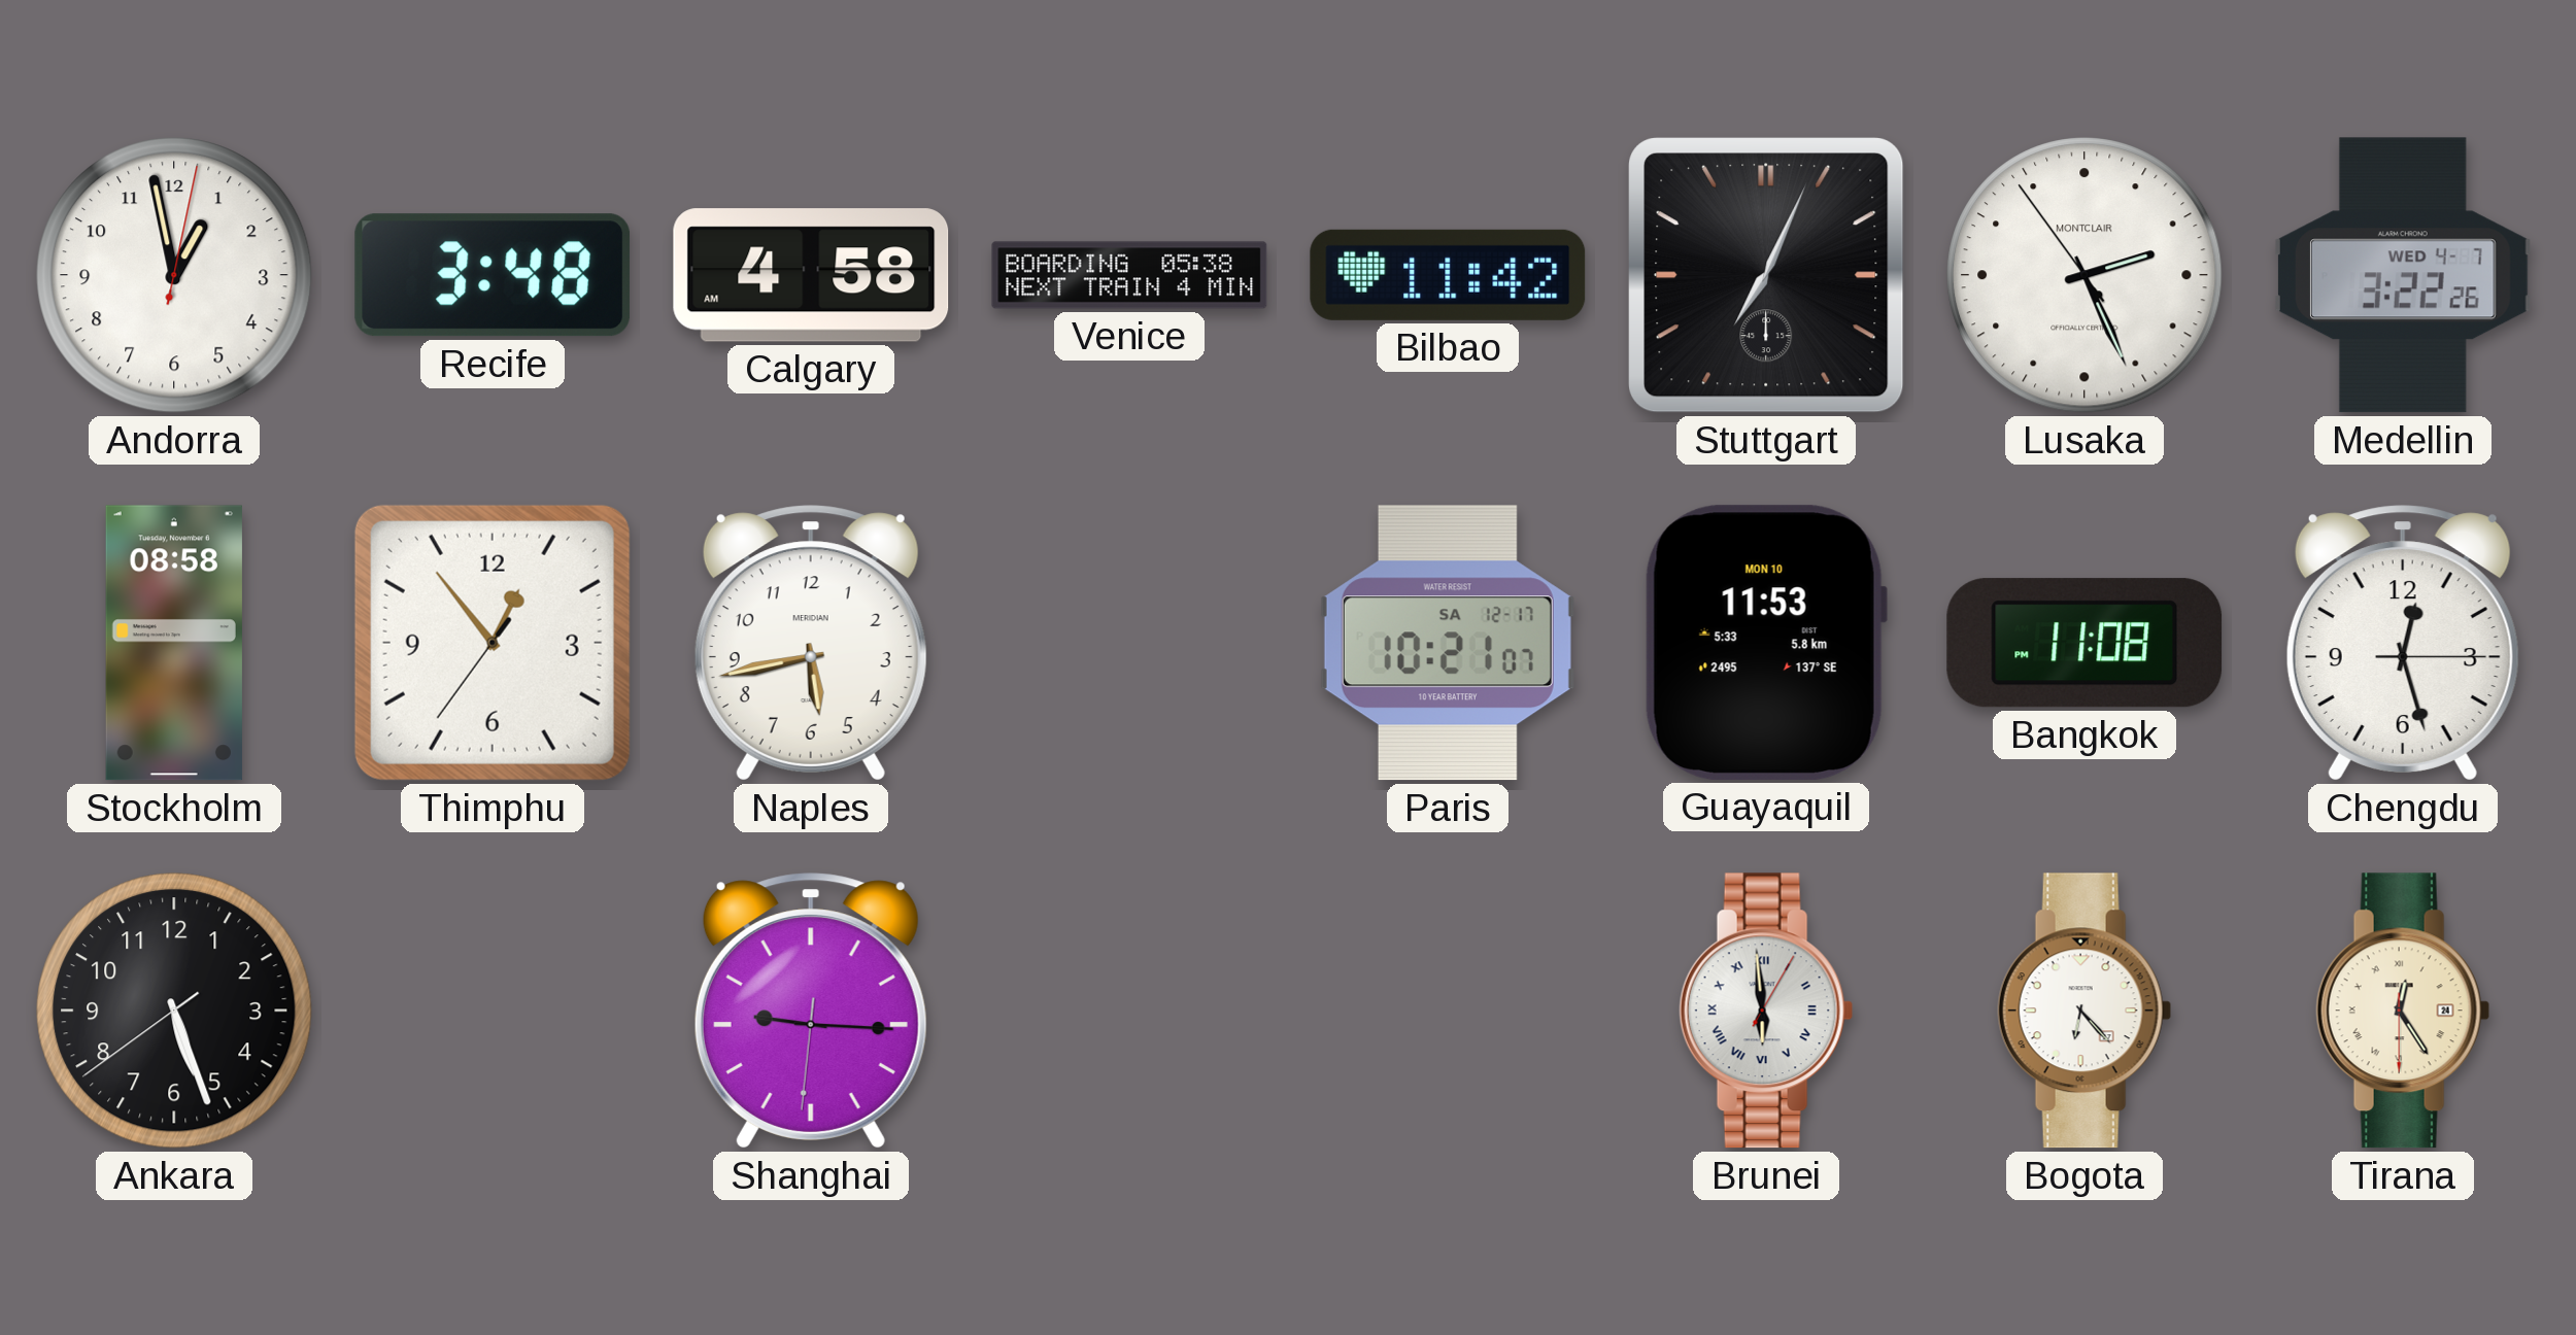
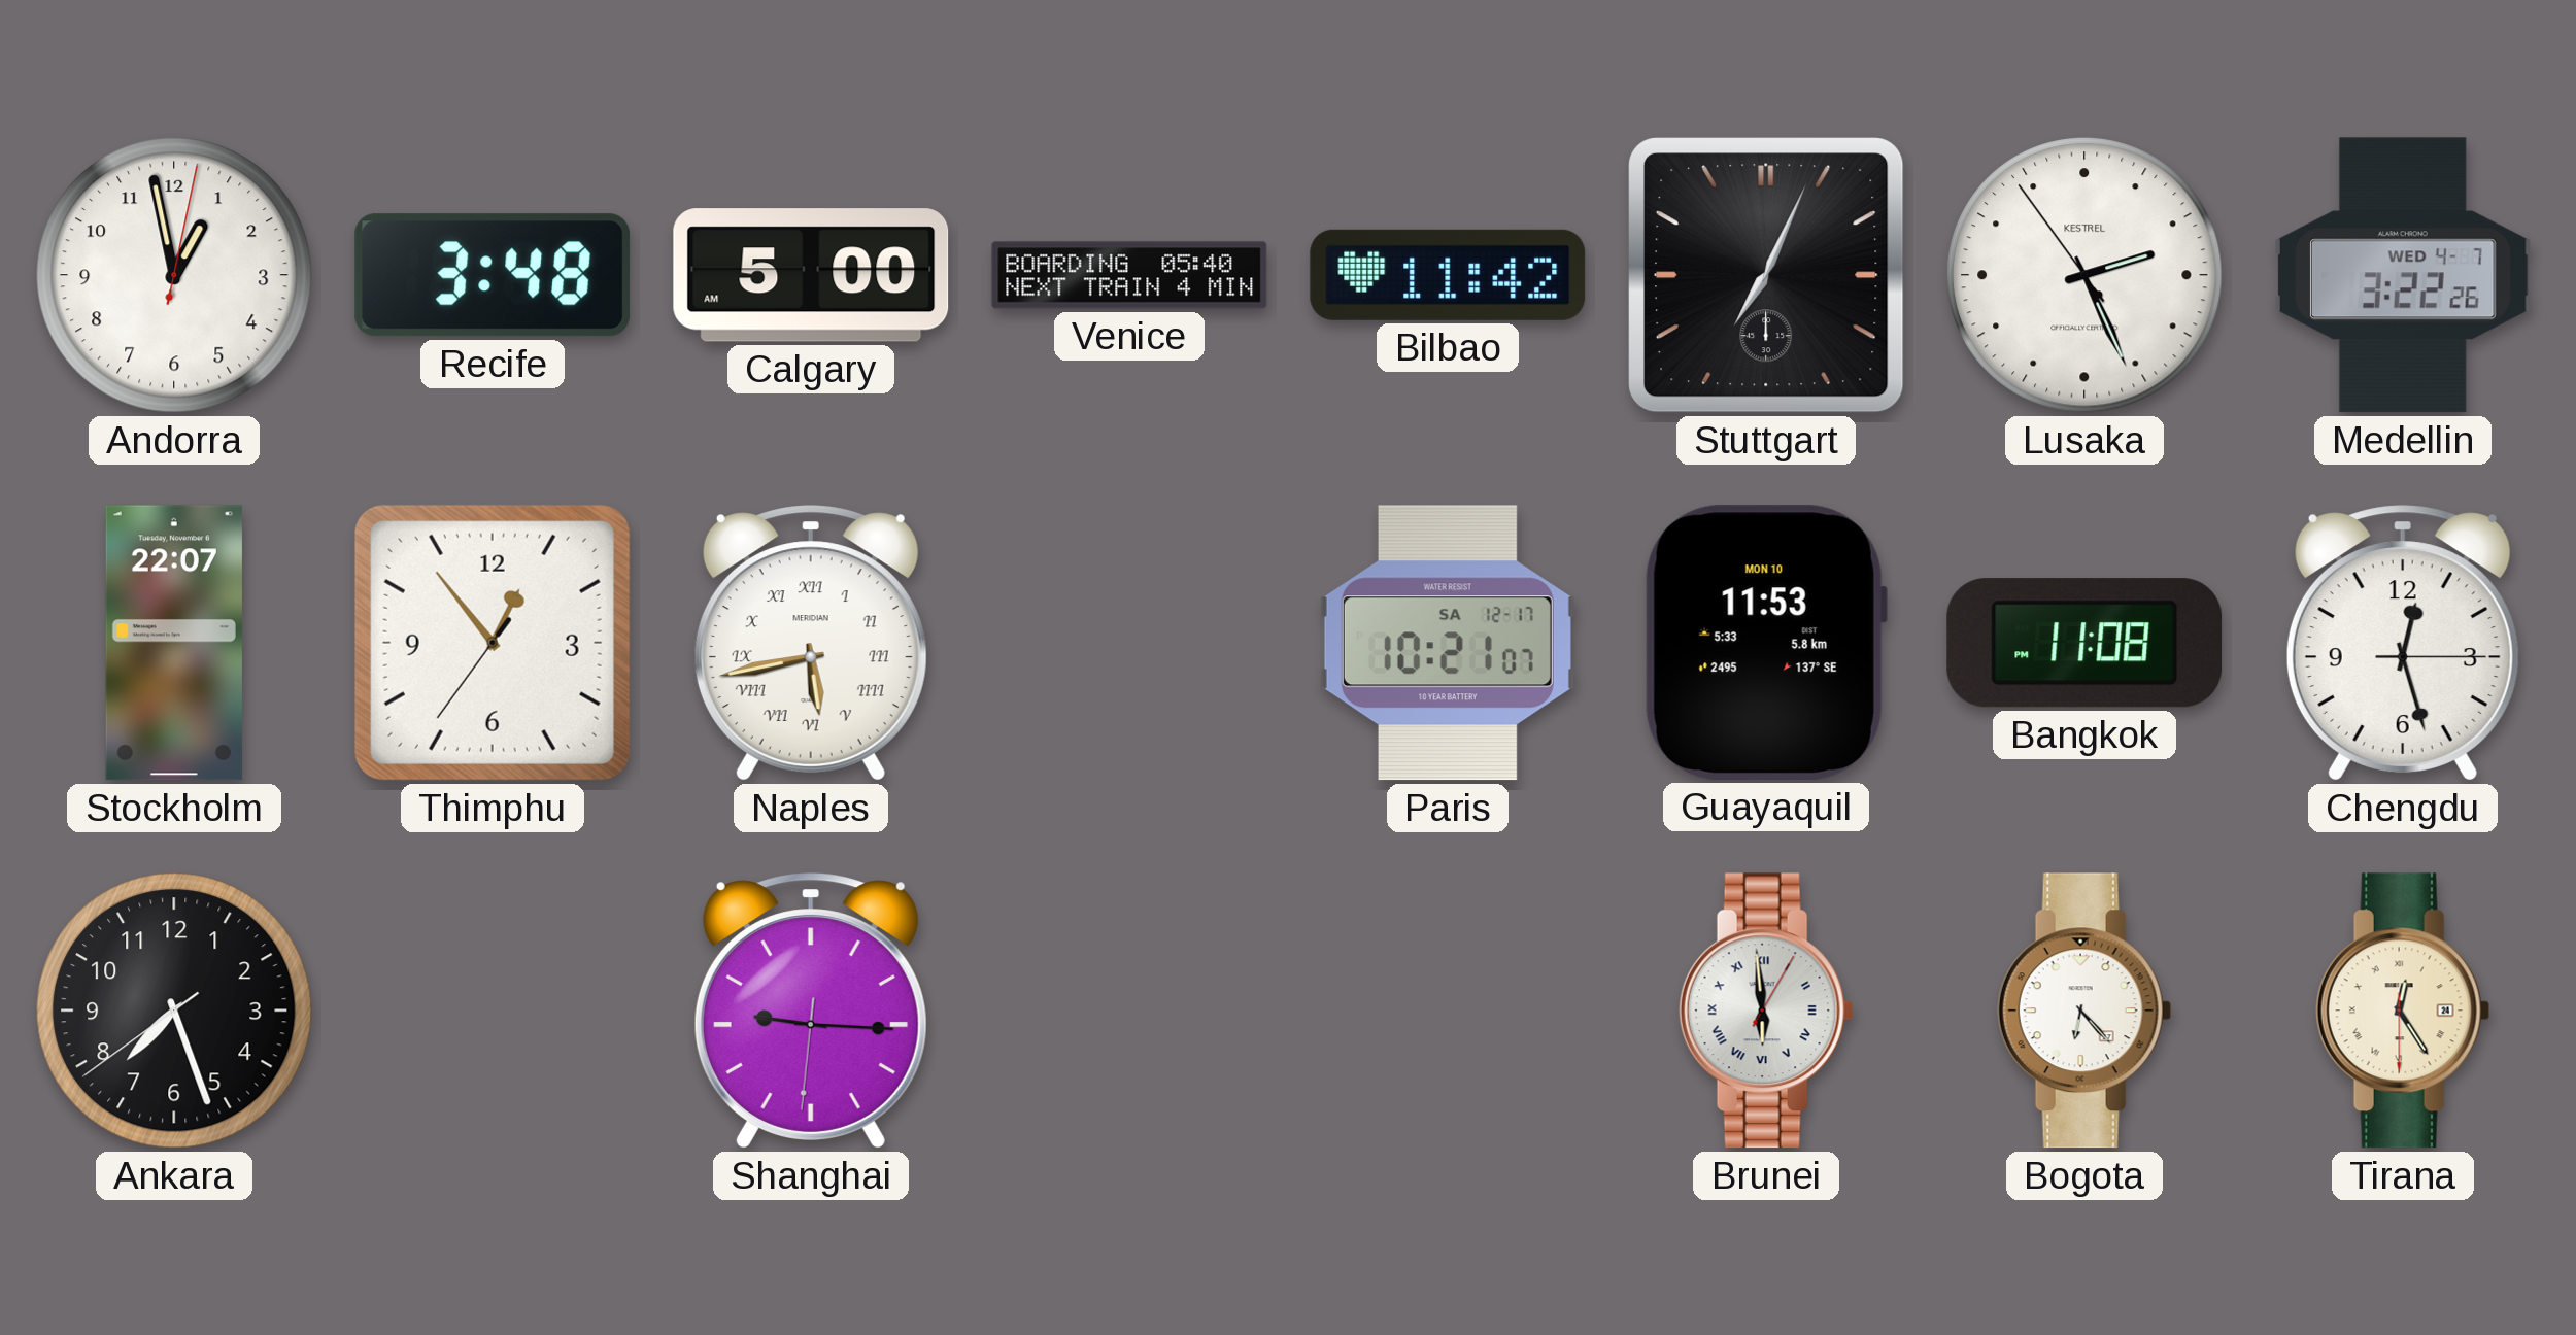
Calgary: 4:58 -> 5:00 (811, 275)
Venice: 05:38 -> 05:40 (1129, 275)
Lusaka brand: MONTCLAIR -> KESTREL (2084, 275)
Stockholm: 08:58 -> 22:07 (174, 643)
Naples numerals: Arabic -> Roman (811, 643)
Ankara: 5:26 -> 7:26 (174, 1011)
